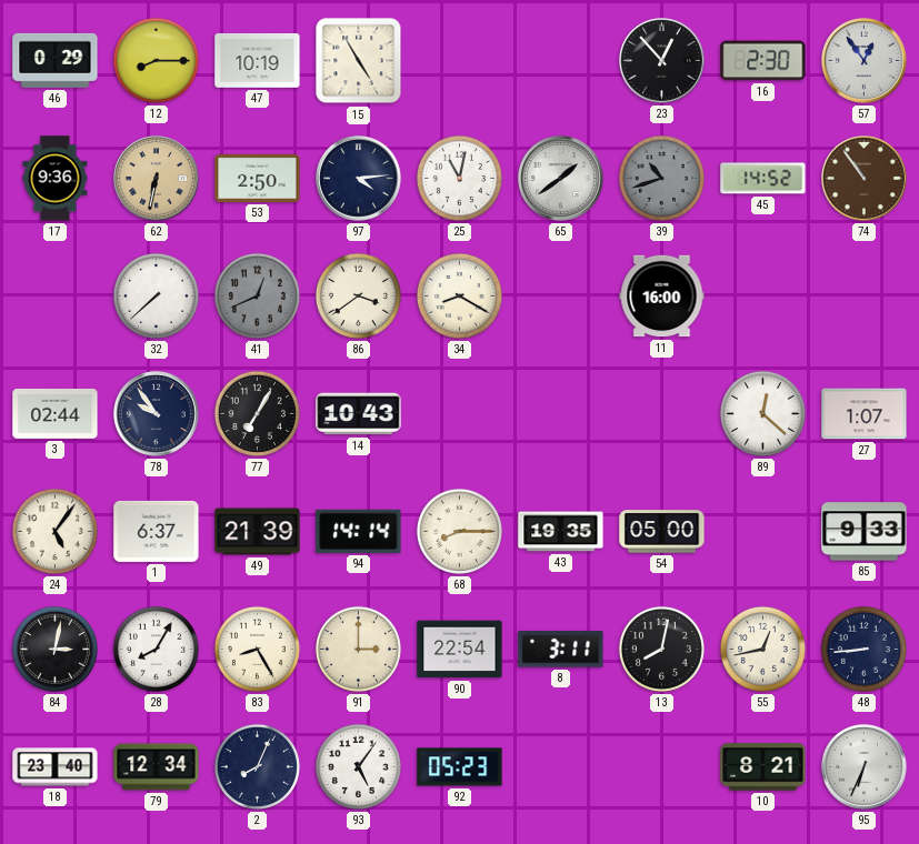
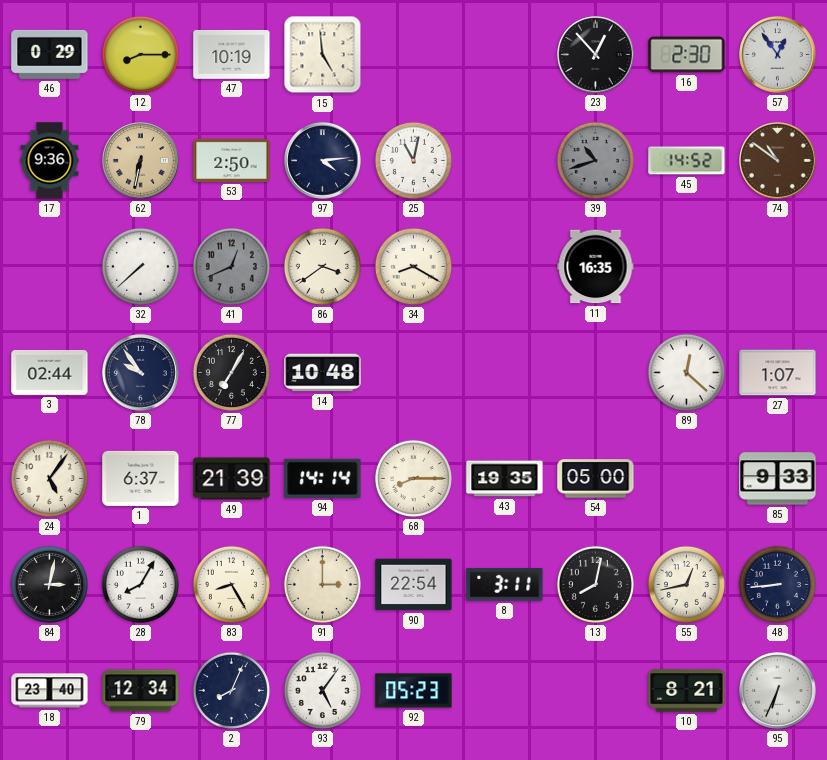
15: 4:55 -> 4:59 (323, 55)
65: 1:39 -> none (561, 179)
74: 10:54 -> 10:51 (778, 161)
11: 16:00 -> 16:35 (596, 267)
14: 10:43 -> 10:48 (323, 373)
